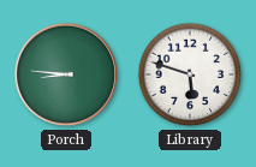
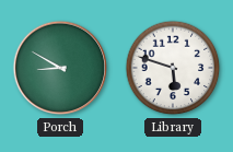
Porch: 8:46 -> 8:50 (60, 68)
